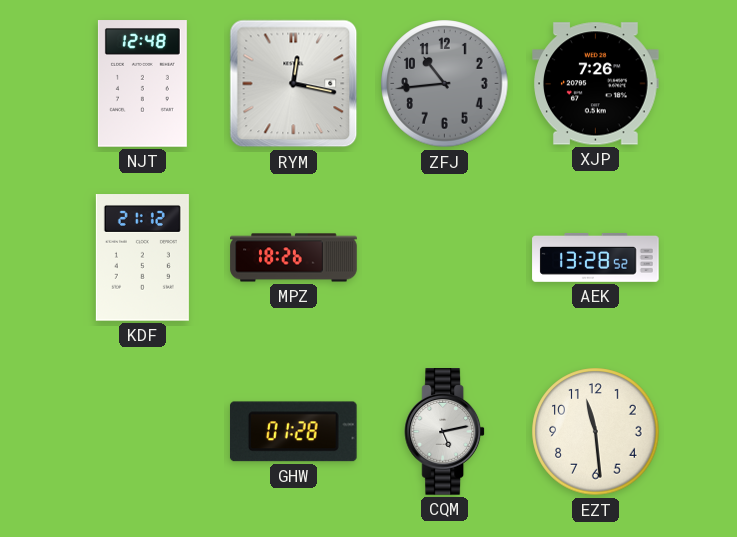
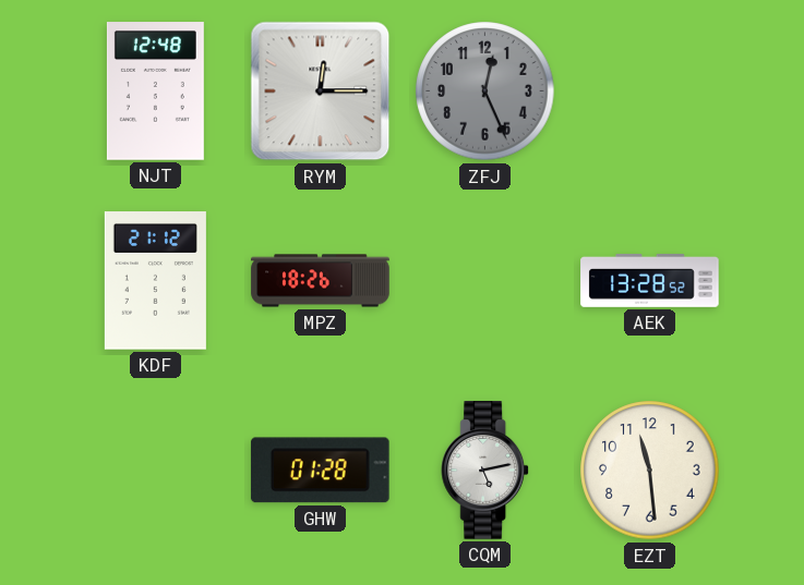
RYM: 12:17 -> 12:15 (321, 92)
ZFJ: 10:44 -> 12:26 (485, 92)
XJP: 7:26 -> none (596, 84)
